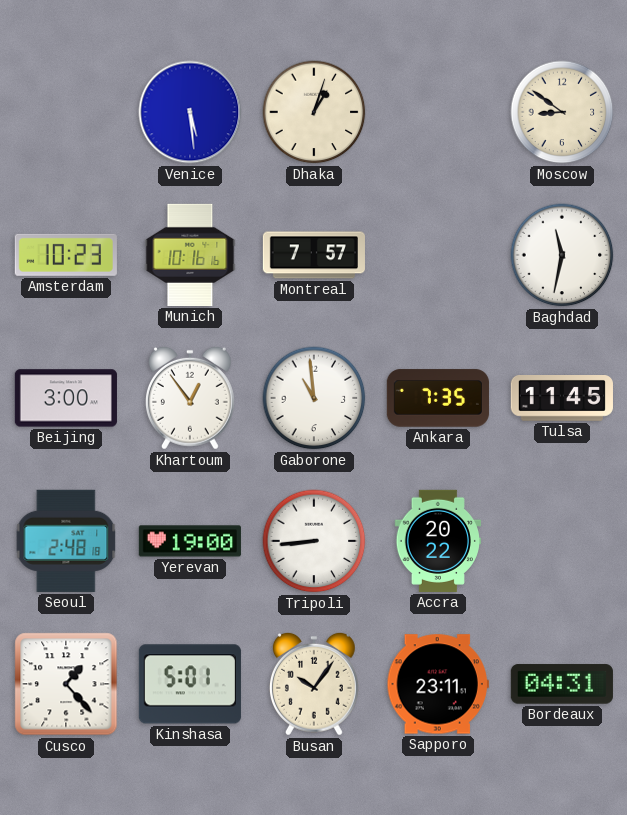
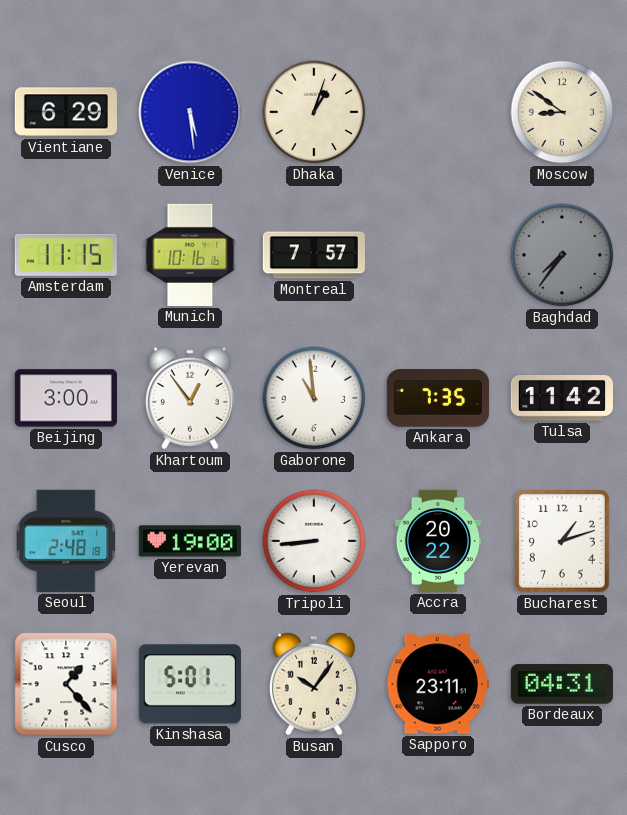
Vientiane: none -> 6:29 (66, 112)
Amsterdam: 10:23 -> 11:15 (66, 255)
Baghdad: 11:32 -> 7:36 (562, 255)
Baghdad dial: white -> grey (562, 255)
Tulsa: 11:45 -> 11:42 (562, 399)
Bucharest: none -> 1:12 (563, 542)
